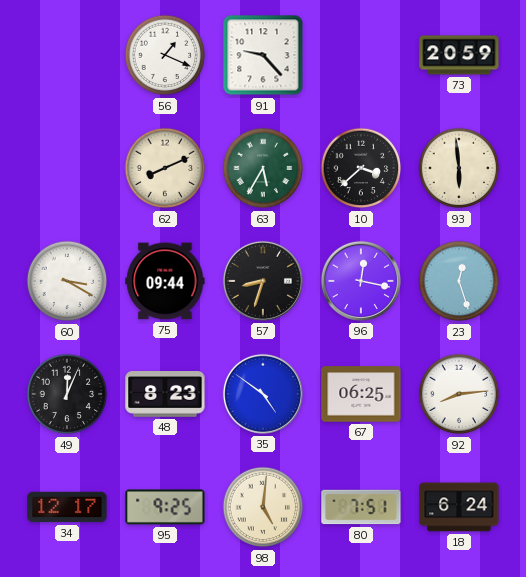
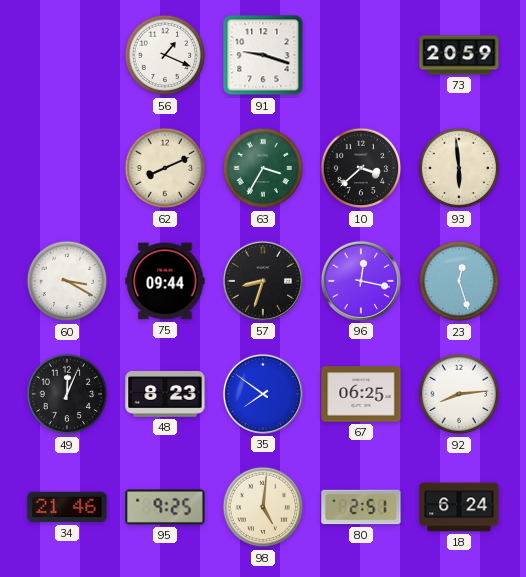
91: 9:23 -> 9:18 (263, 55)
63: 5:35 -> 3:35 (263, 168)
35: 4:51 -> 7:51 (263, 394)
34: 12:17 -> 21:46 (67, 507)
80: 7:51 -> 2:51 (361, 507)
